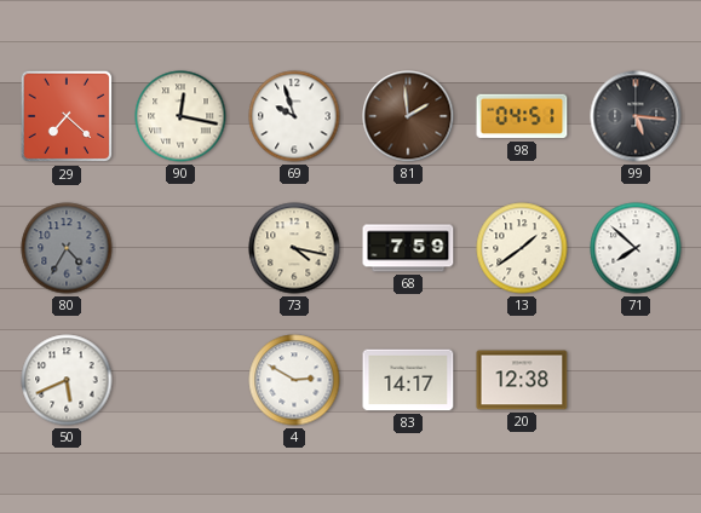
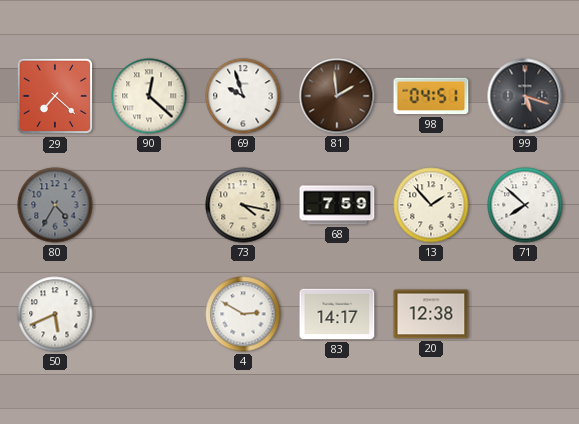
90: 12:17 -> 12:22 (149, 96)
99: 5:16 -> 5:18 (525, 96)
13: 1:39 -> 1:53 (431, 205)
